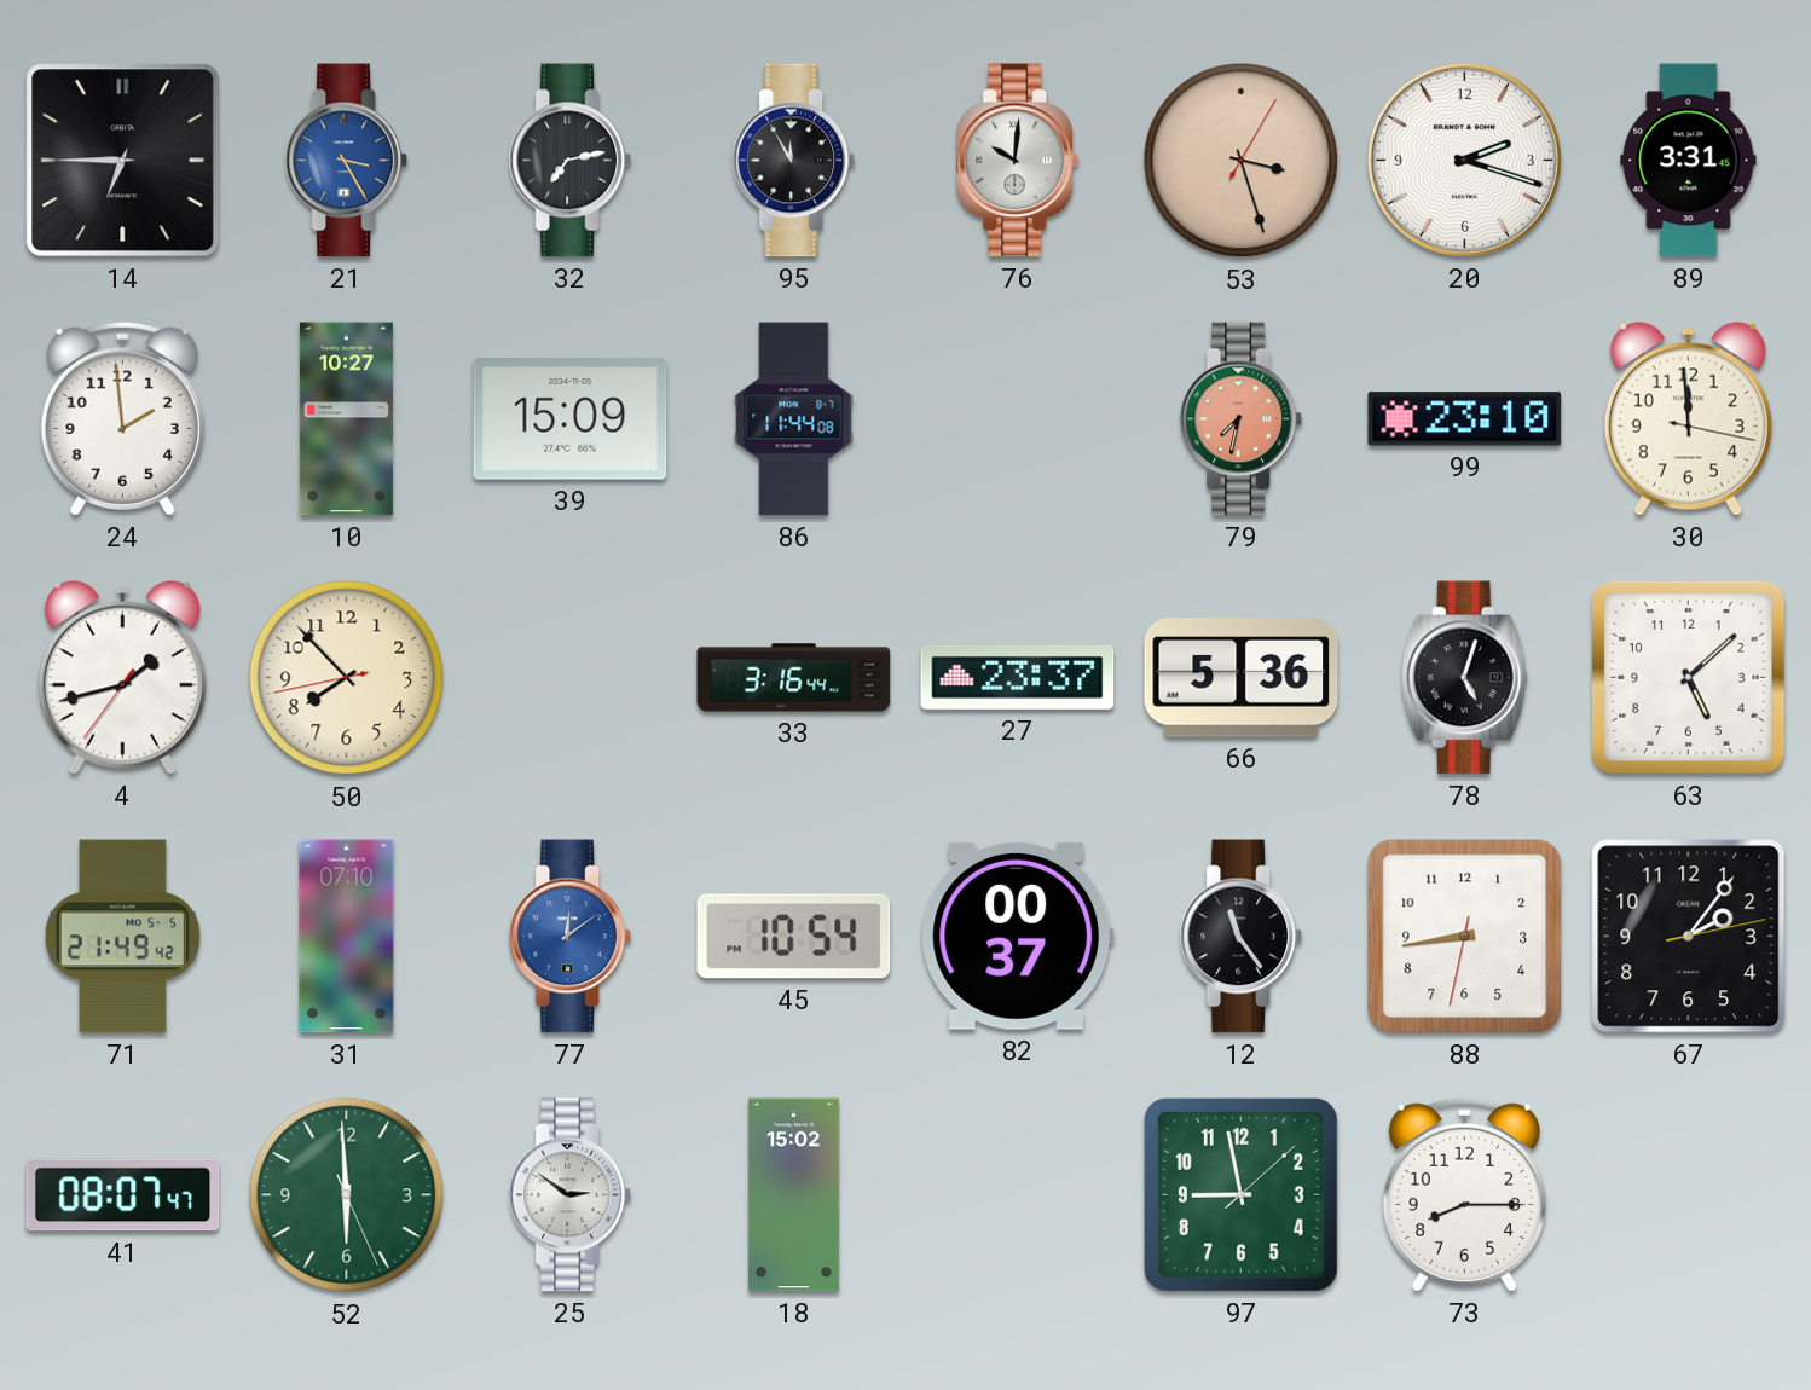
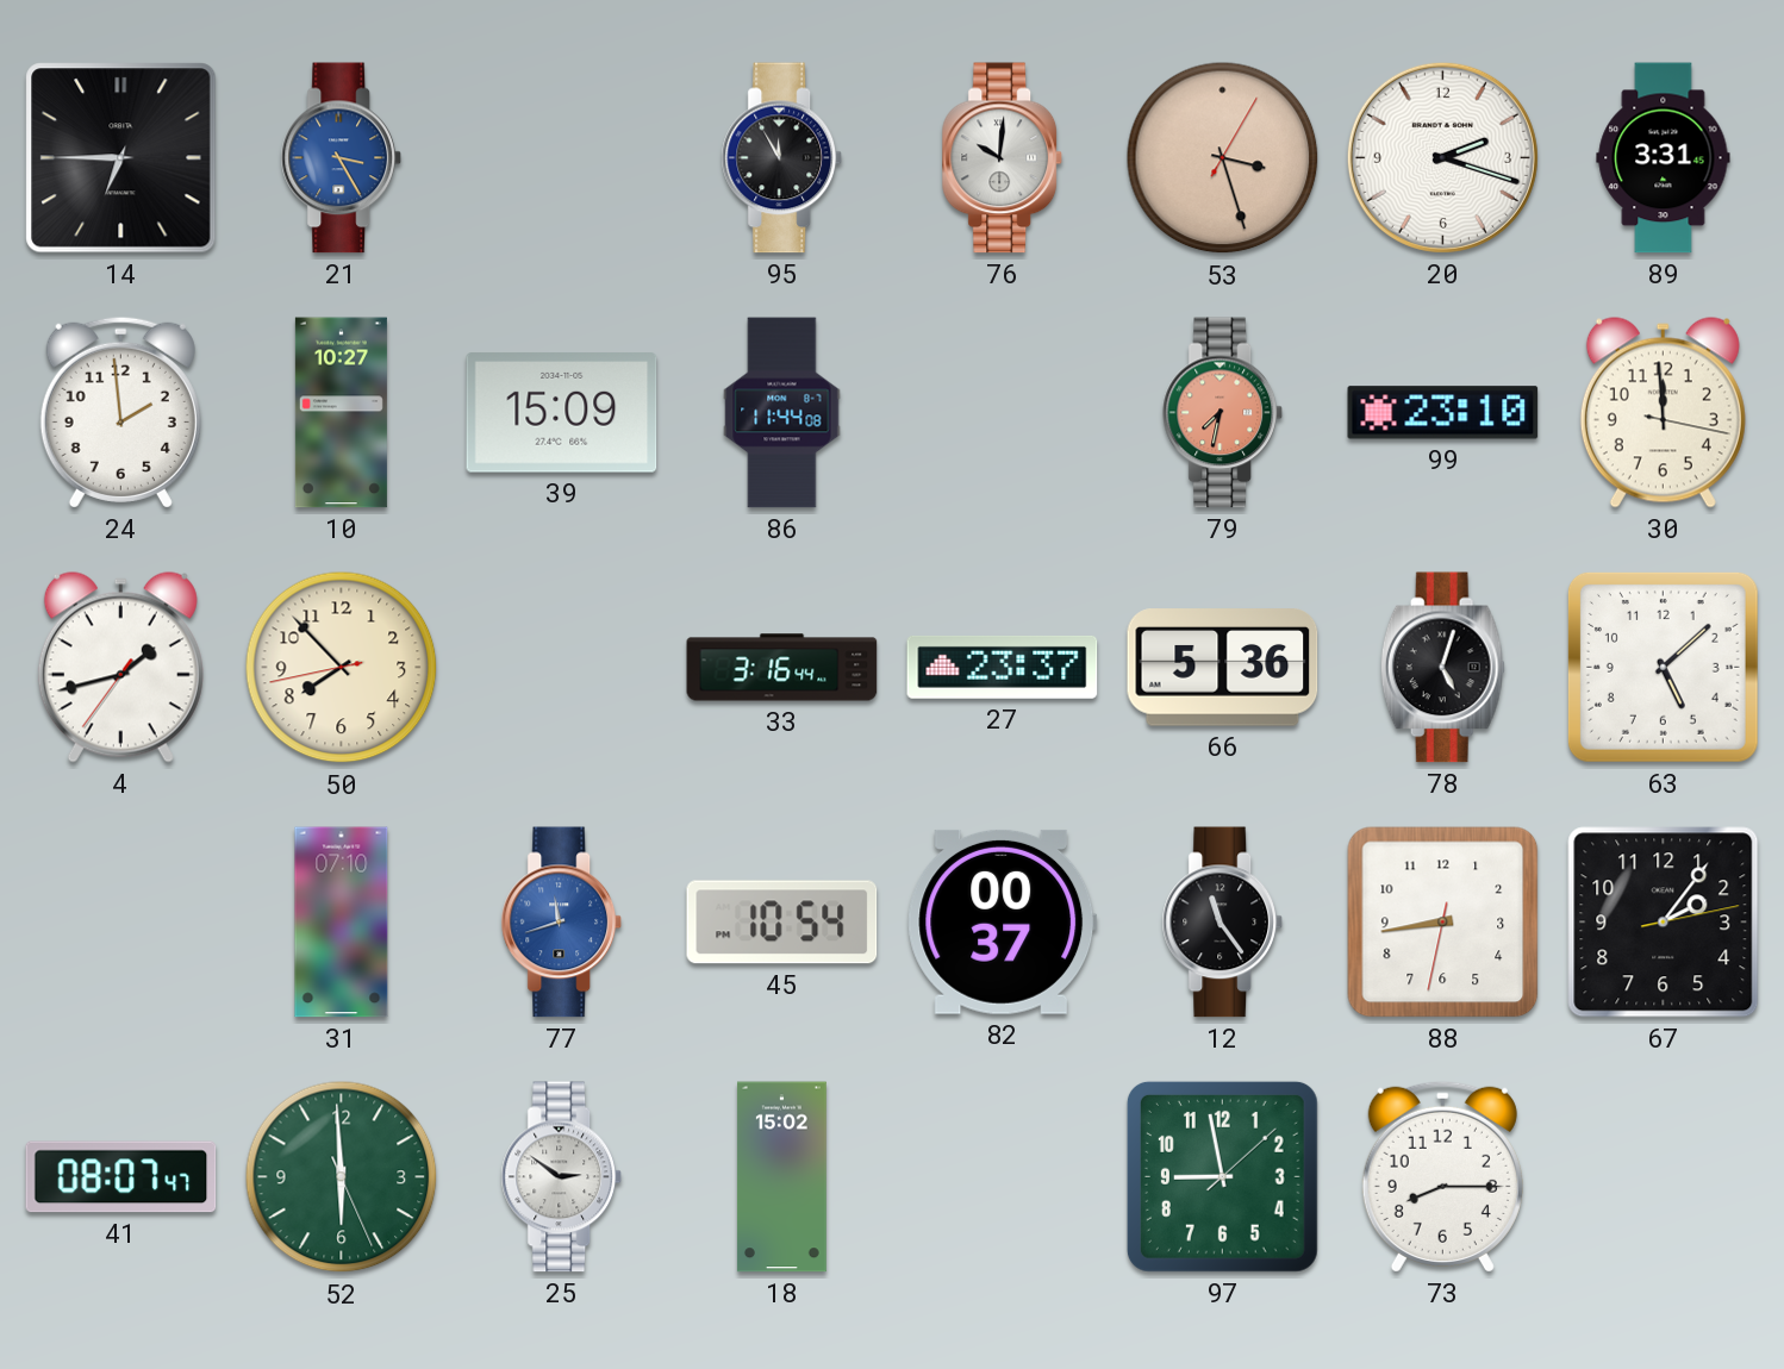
32: 7:13 -> none (571, 161)
71: 21:49 -> none (122, 937)
77: 12:09 -> 11:42 (562, 923)
